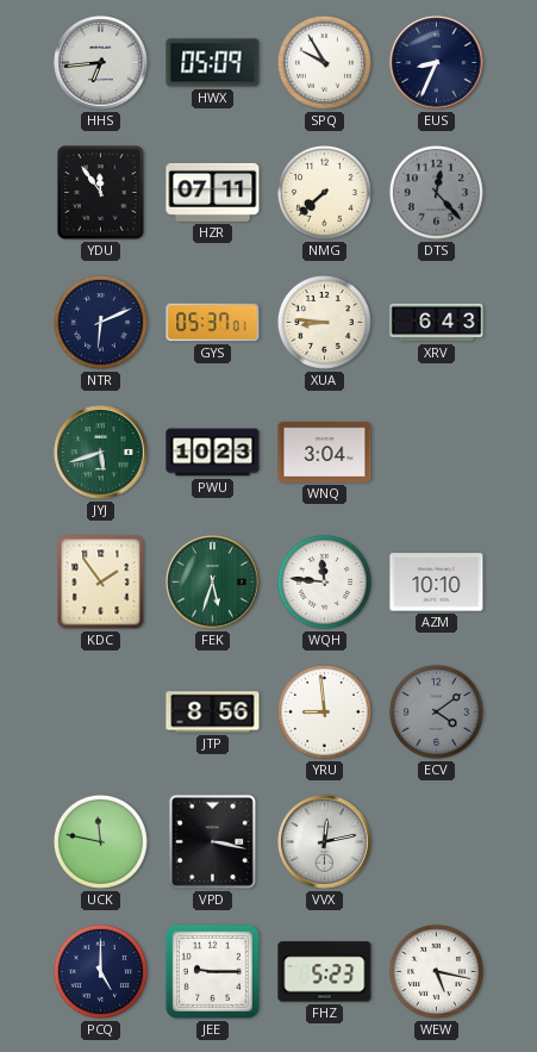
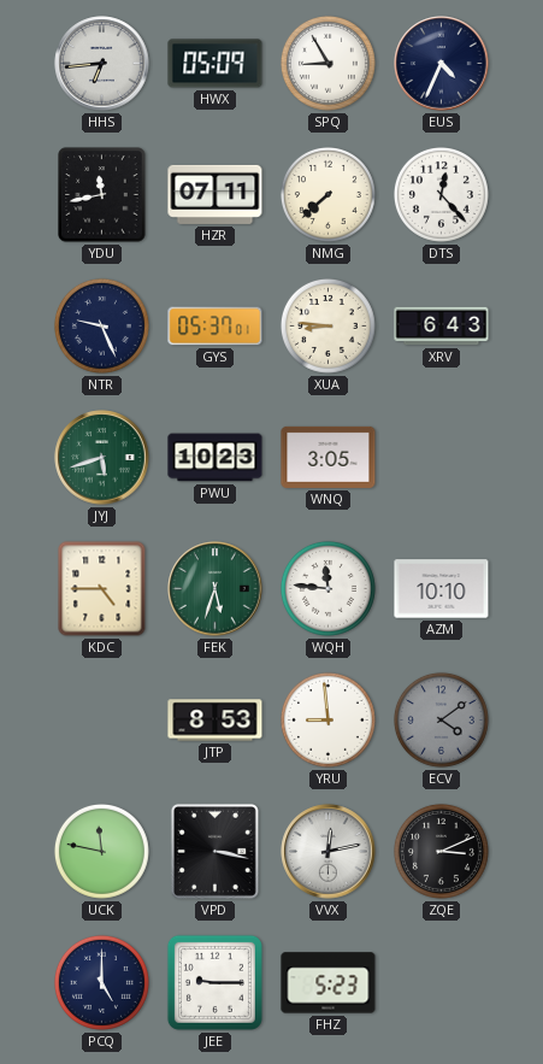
SPQ: 9:55 -> 8:55 (327, 63)
EUS: 8:34 -> 4:34 (442, 64)
YDU: 11:54 -> 11:43 (102, 195)
DTS dial: grey -> white (441, 194)
NTR: 6:11 -> 9:26 (101, 325)
WNQ: 3:04 -> 3:05 (329, 457)
KDC: 1:54 -> 4:45 (102, 589)
JTP: 8:56 -> 8:53 (216, 721)
ZQE: none -> 3:11 (441, 851)
WEW: 5:17 -> none (436, 971)
